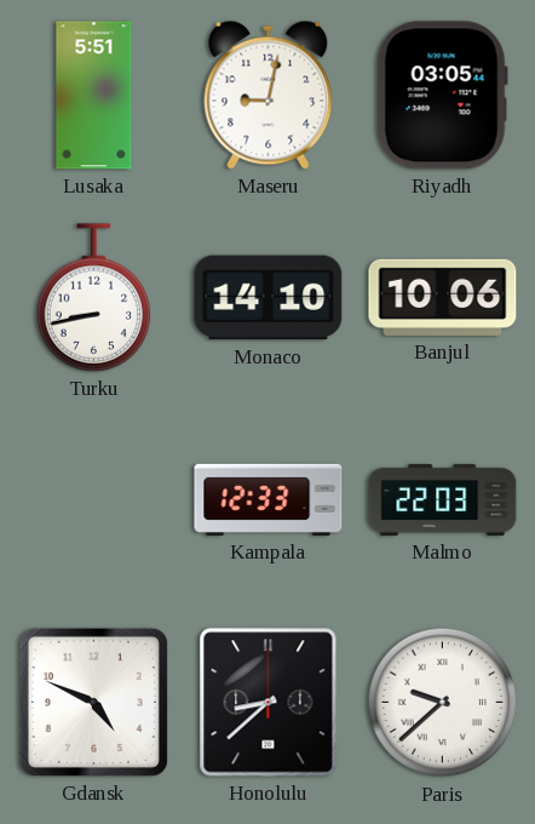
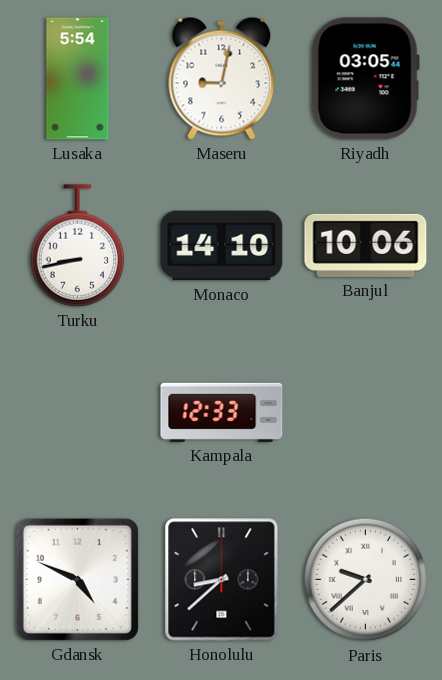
Lusaka: 5:51 -> 5:54 (78, 79)
Malmo: 22:03 -> none (443, 499)
